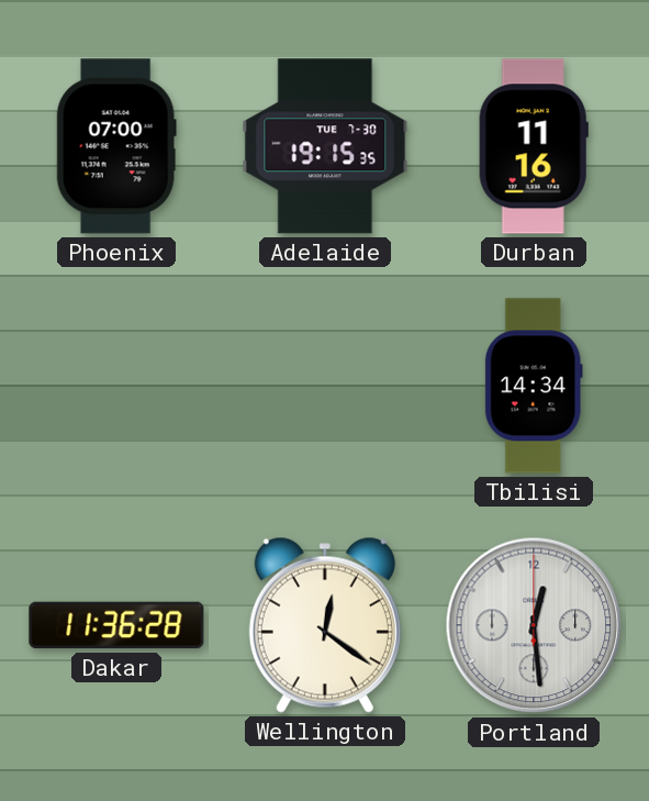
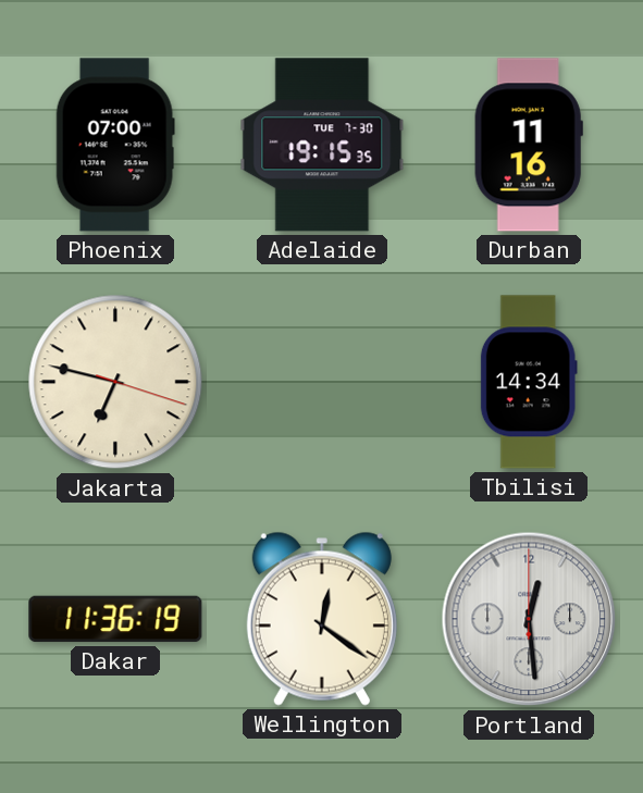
Jakarta: none -> 6:47 (115, 382)
Dakar: 11:36:28 -> 11:36:19 (115, 619)
